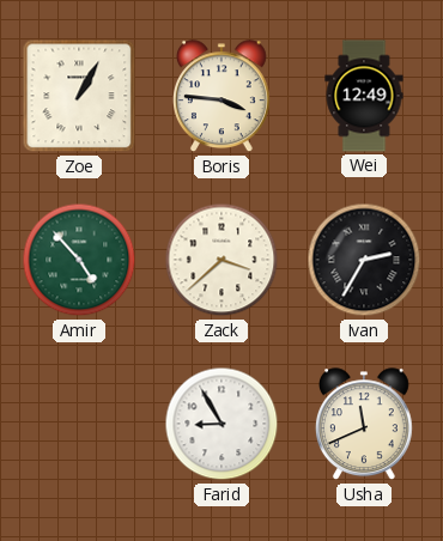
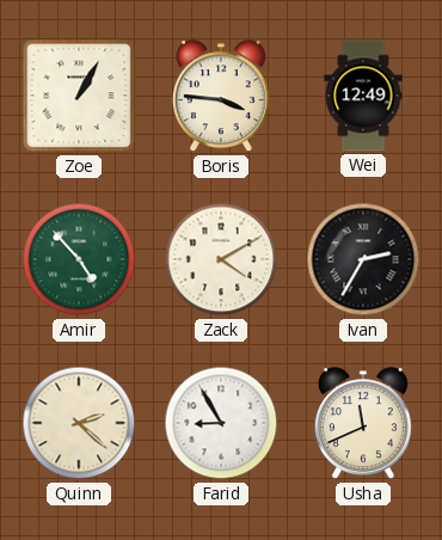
Zack: 3:38 -> 4:10 (221, 259)
Quinn: none -> 2:22 (79, 423)
